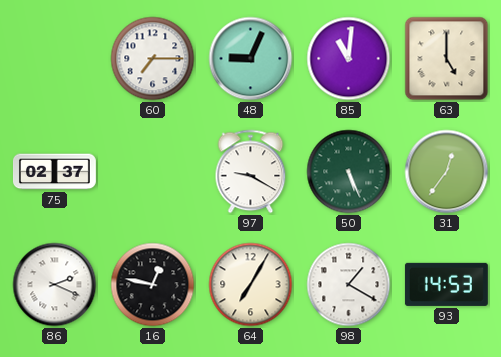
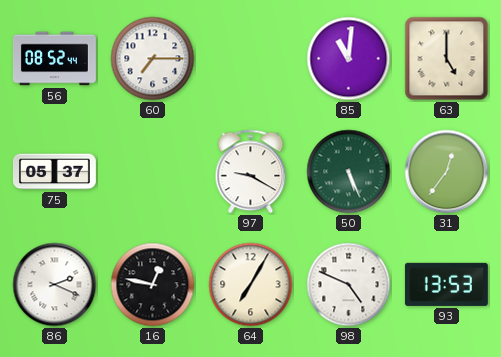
56: none -> 08:52 (54, 59)
48: 9:04 -> none (251, 59)
75: 02:37 -> 05:37 (54, 172)
98: 1:20 -> 4:49 (349, 285)
93: 14:53 -> 13:53 (446, 284)
